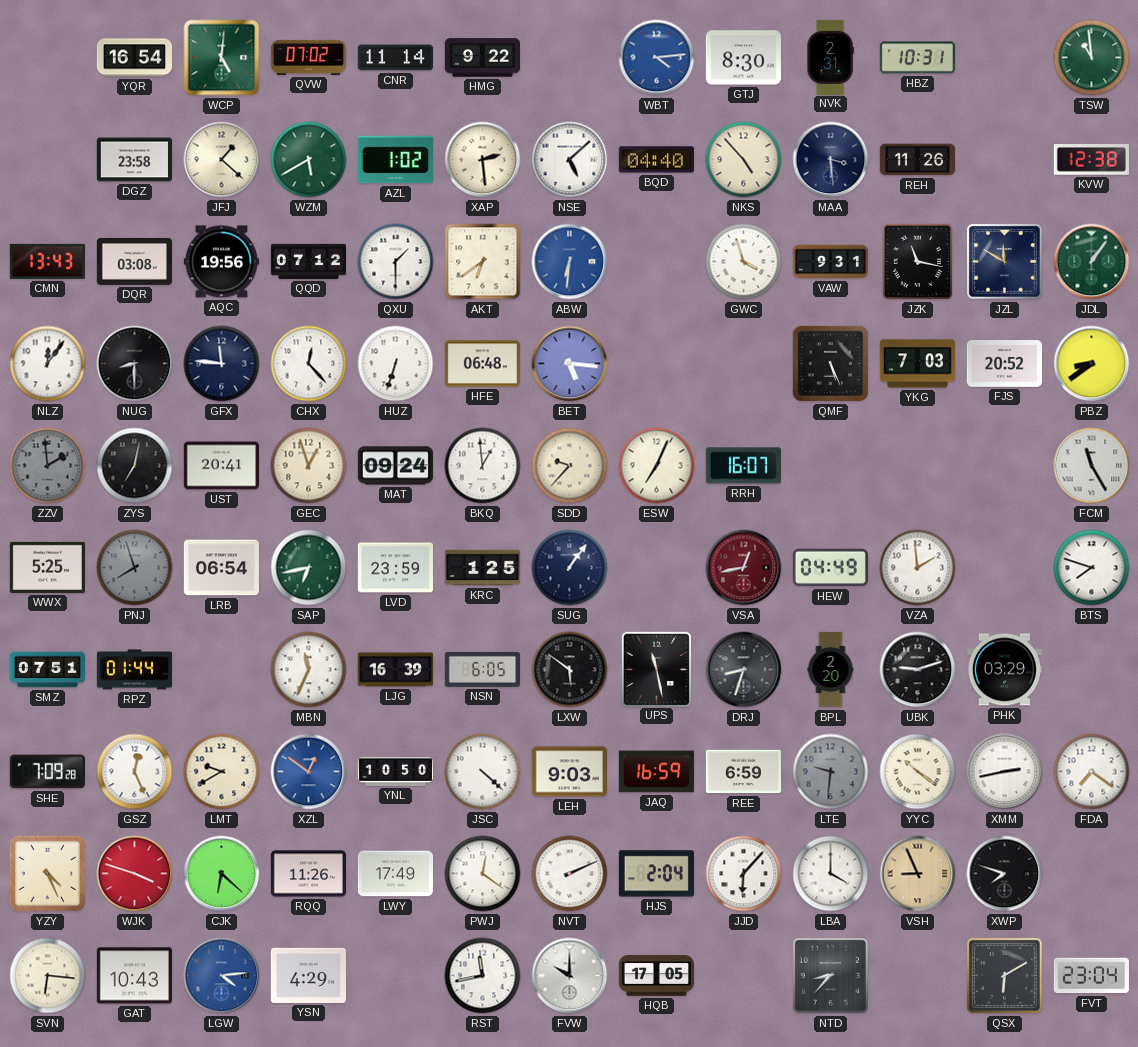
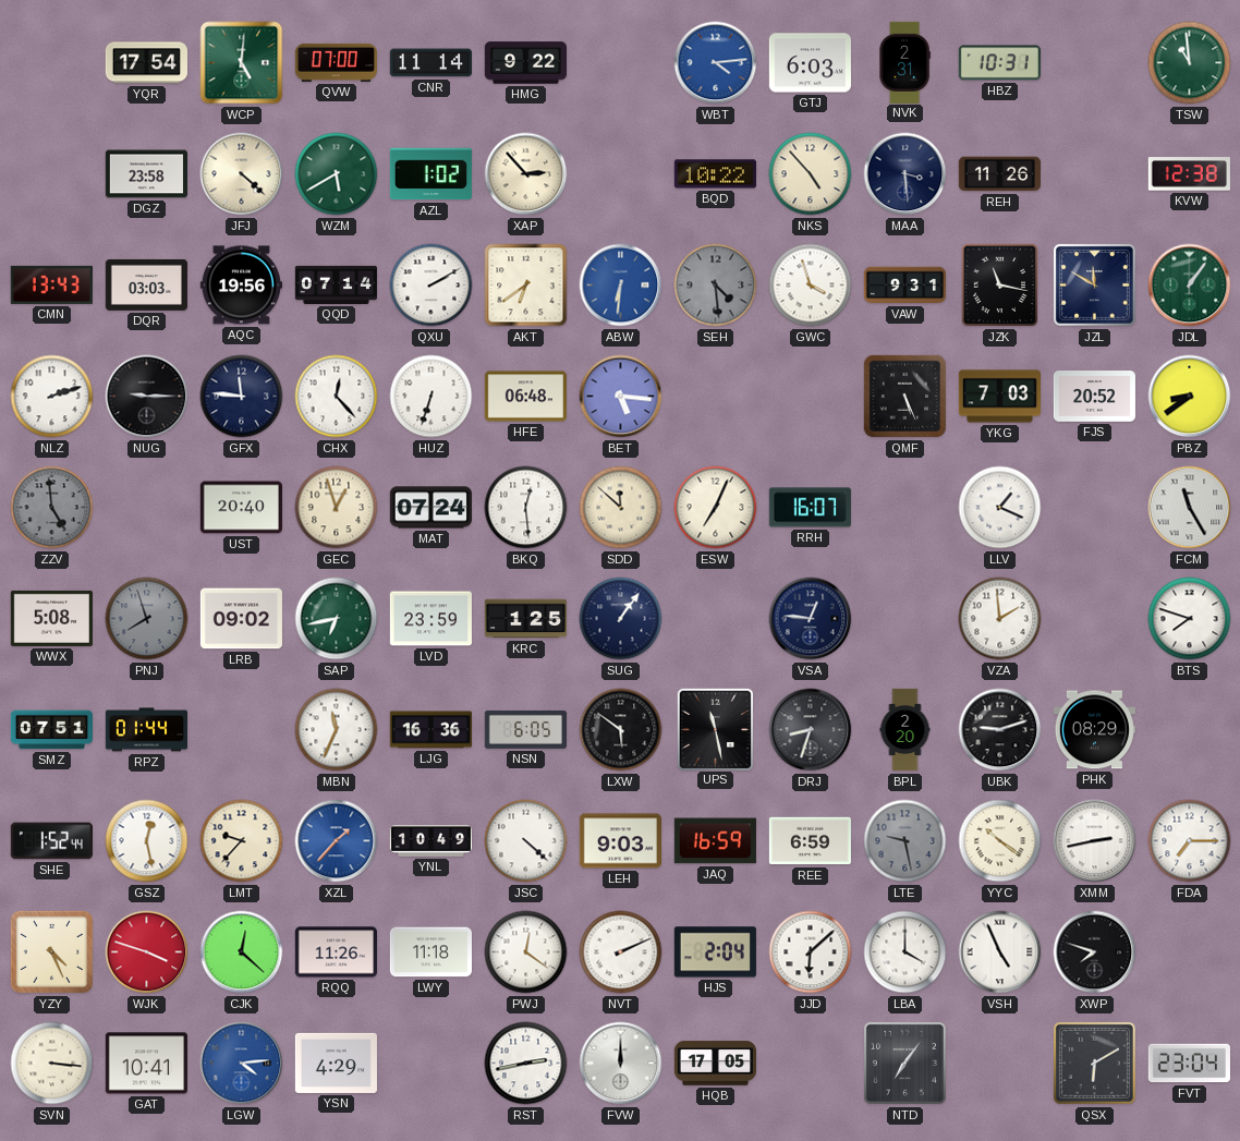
YQR: 16:54 -> 17:54 (146, 63)
QVW: 07:02 -> 07:00 (336, 62)
GTJ: 8:30 -> 6:03 (810, 63)
JFJ: 1:22 -> 4:22 (242, 174)
XAP: 2:29 -> 2:53 (526, 174)
NSE: 5:08 -> none (570, 160)
BQD: 04:40 -> 10:22 (715, 174)
DQR: 03:08 -> 03:03 (146, 284)
QQD: 07:12 -> 07:14 (336, 284)
QXU: 1:30 -> 2:10 (431, 286)
SEH: none -> 4:29 (716, 286)
NLZ: 12:06 -> 2:12 (52, 397)
NUG: 8:30 -> 9:15 (147, 397)
ZZV: 1:59 -> 4:59 (52, 508)
ZYS: 7:02 -> none (135, 466)
UST: 20:41 -> 20:40 (241, 508)
MAT: 09:24 -> 07:24 (430, 508)
BKQ: 12:59 -> 12:29 (526, 508)
SDD: 9:37 -> 11:52 (621, 508)
LLV: none -> 1:19 (1000, 508)
WWX: 5:25 -> 5:08 (51, 618)
LRB: 06:54 -> 09:02 (241, 619)
VSA: 12:43 -> 12:46 (811, 619)
VSA dial: burgundy -> navy (811, 619)
HEW: 04:49 -> none (830, 568)
LJG: 16:39 -> 16:36 (430, 730)
PHK: 03:29 -> 08:29 (1094, 730)
SHE: 7:09 -> 1:52 (51, 841)
GSZ: 12:26 -> 12:28 (147, 841)
LMT: 9:40 -> 9:37 (242, 841)
XZL: 12:51 -> 1:37 (337, 841)
YNL: 10:50 -> 10:49 (430, 841)
LTE: 9:31 -> 9:28 (905, 841)
FDA: 7:21 -> 7:15 (1190, 841)
CJK: 6:22 -> 12:22 (242, 952)
LWY: 17:49 -> 11:18 (430, 952)
JJD: 6:07 -> 6:08 (811, 952)
VSH: 8:56 -> 4:56 (1000, 952)
VSH dial: champagne -> white (1000, 952)
SVN: 6:16 -> 3:16 (52, 1064)
GAT: 10:43 -> 10:41 (146, 1064)
RST: 11:43 -> 2:43 (526, 1064)
FVW: 10:00 -> 12:00 (621, 1064)
NTD: 8:37 -> 7:06 (904, 1063)
